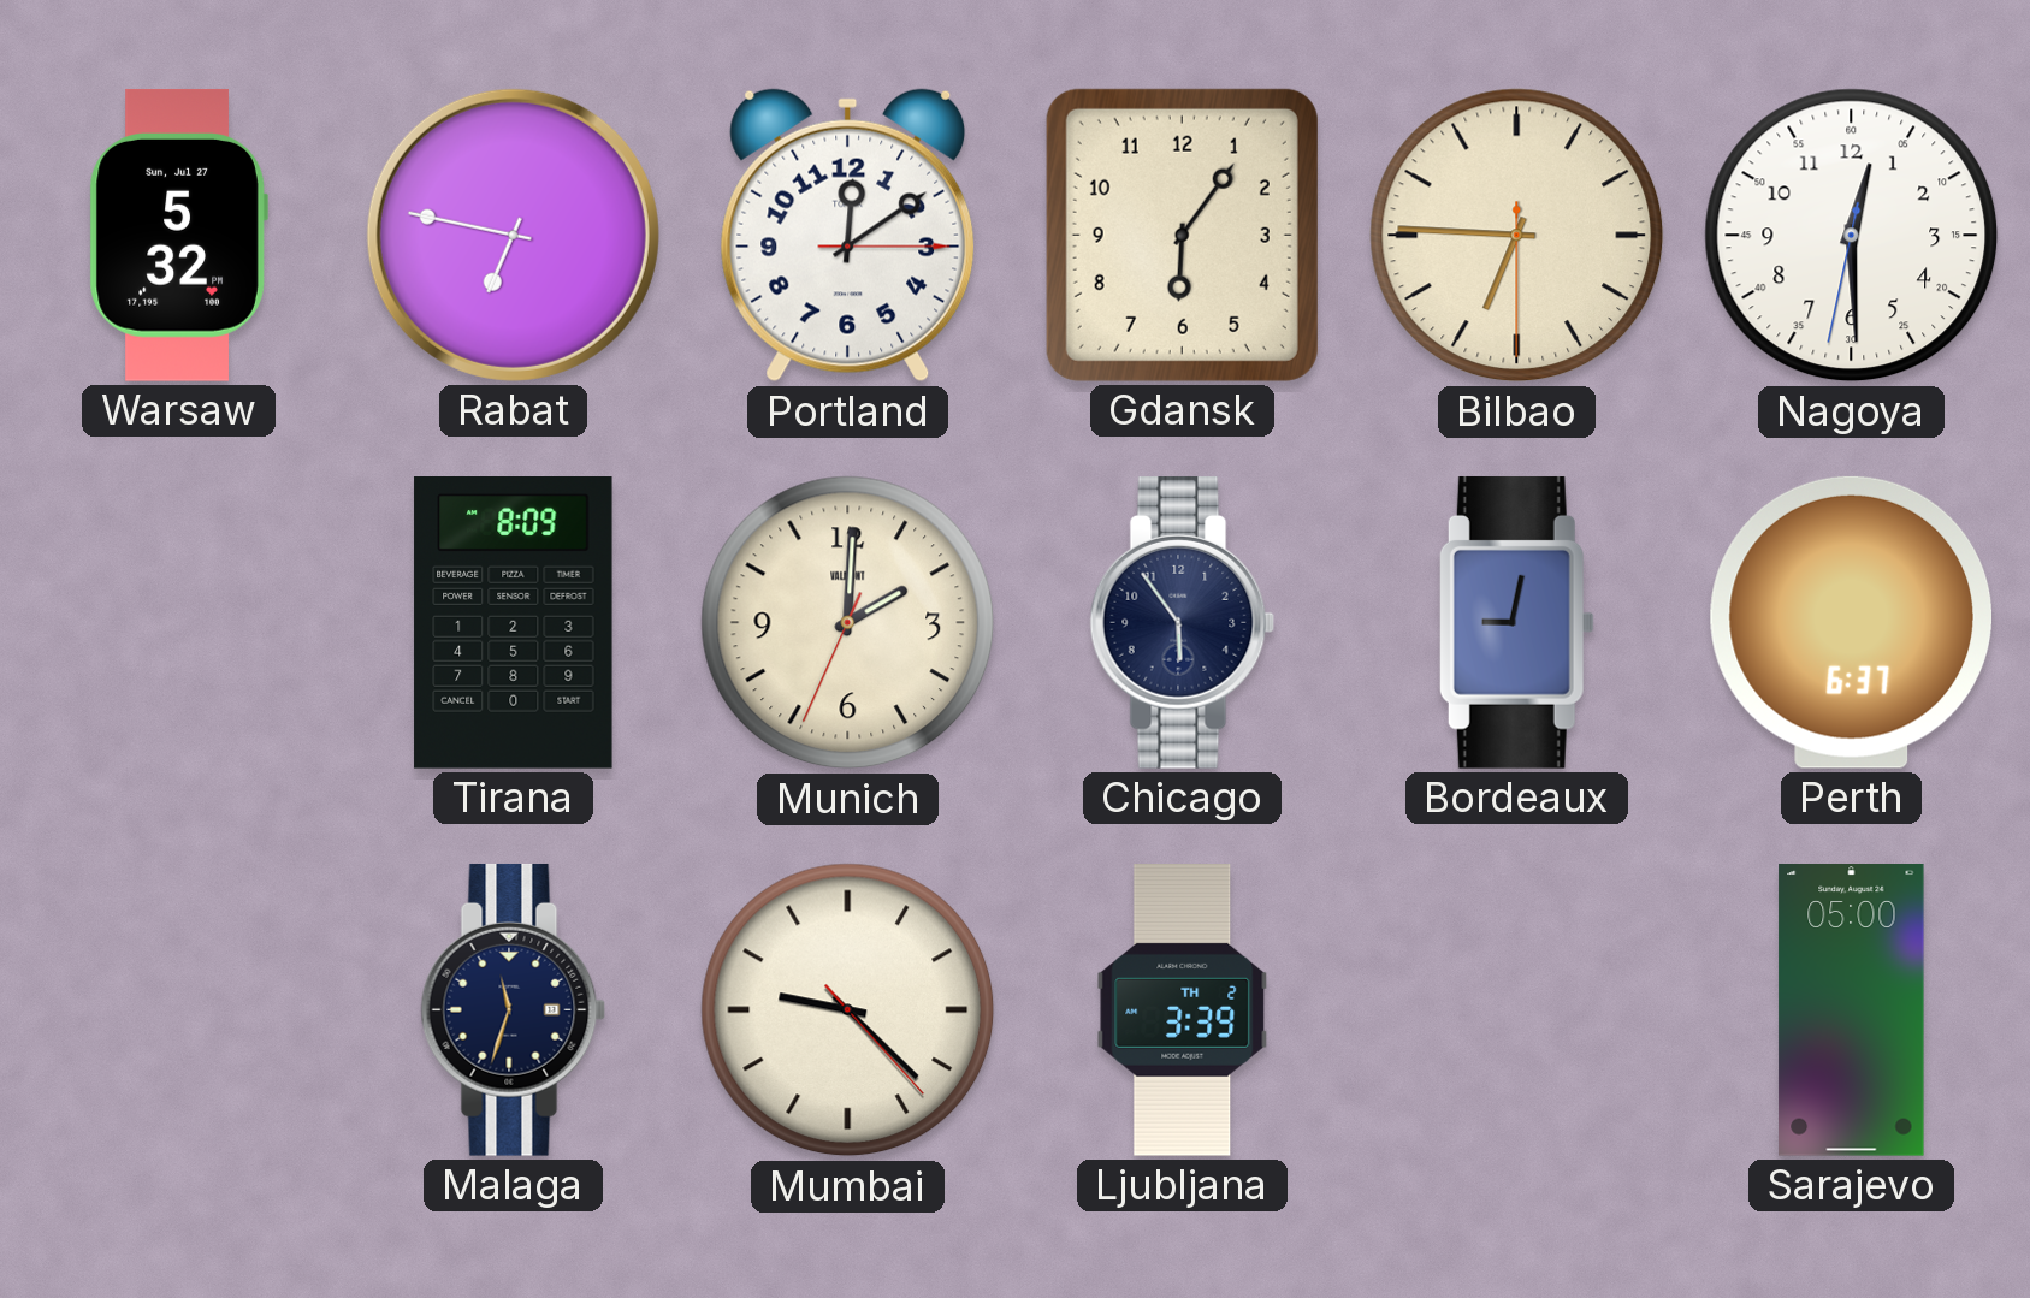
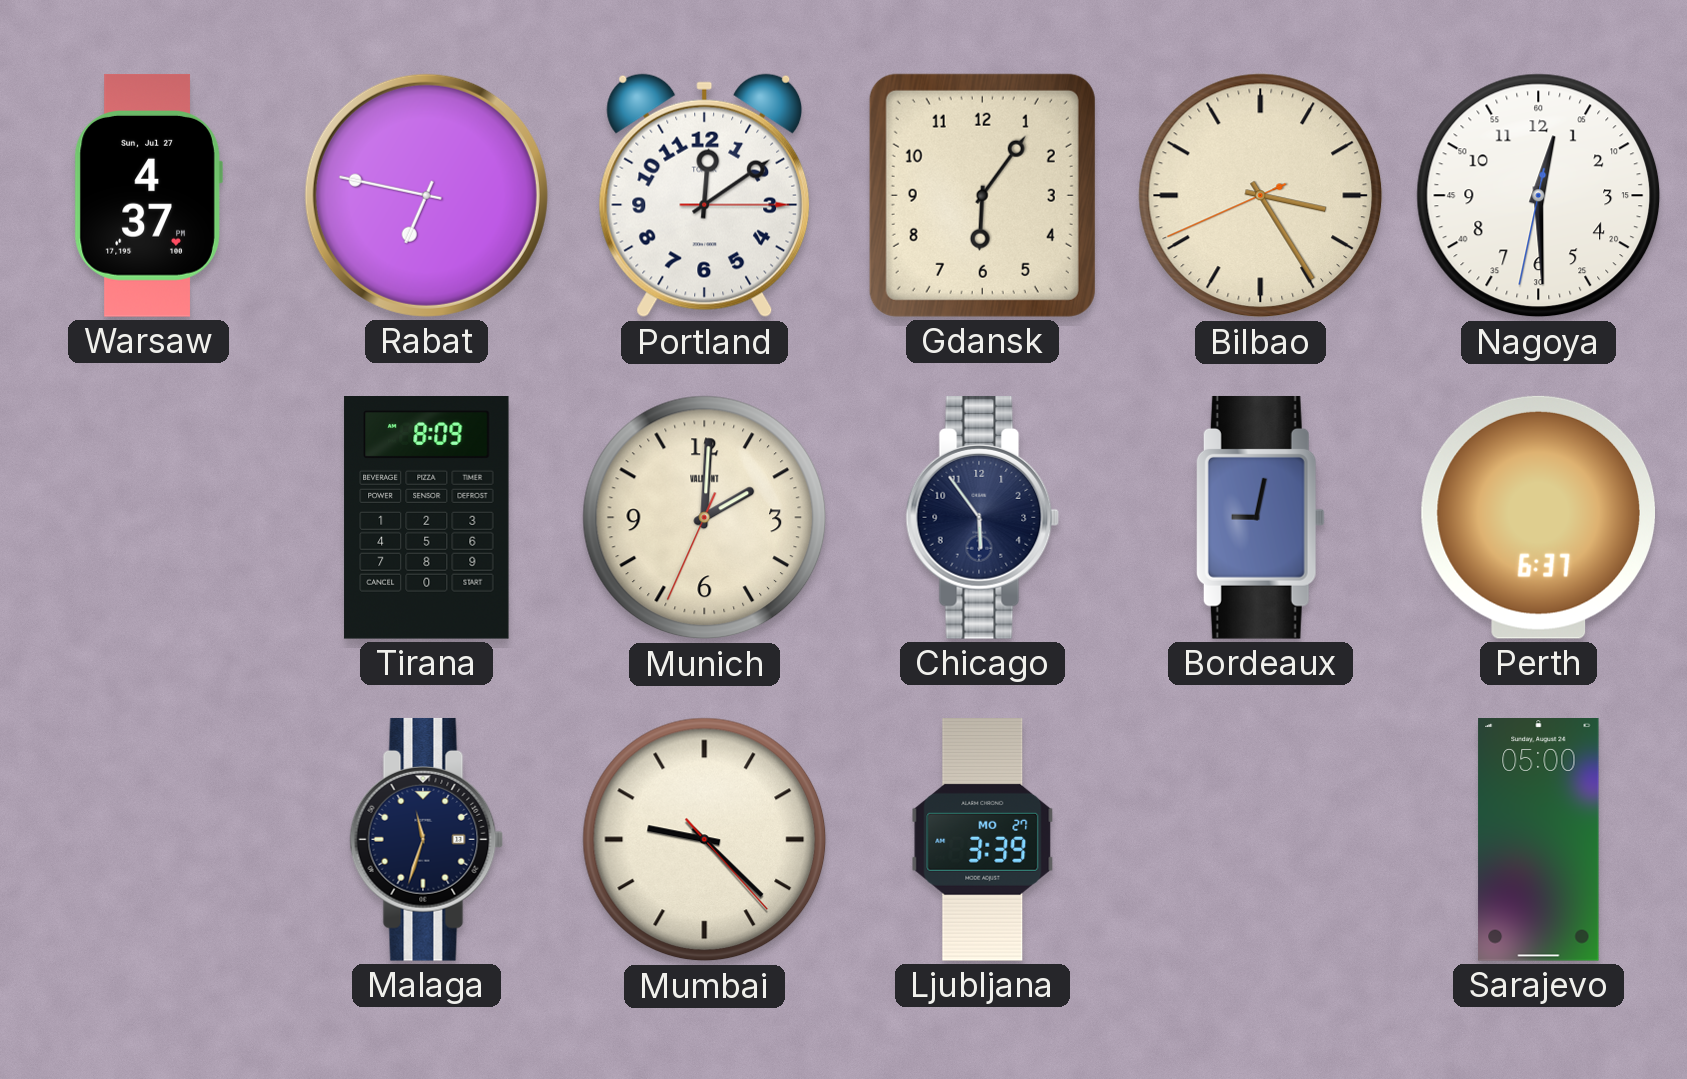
Warsaw: 5:32 -> 4:37 (148, 195)
Bilbao: 6:45 -> 3:24 (1261, 196)
Ljubljana date: TH 2 -> MO 27 (983, 840)
